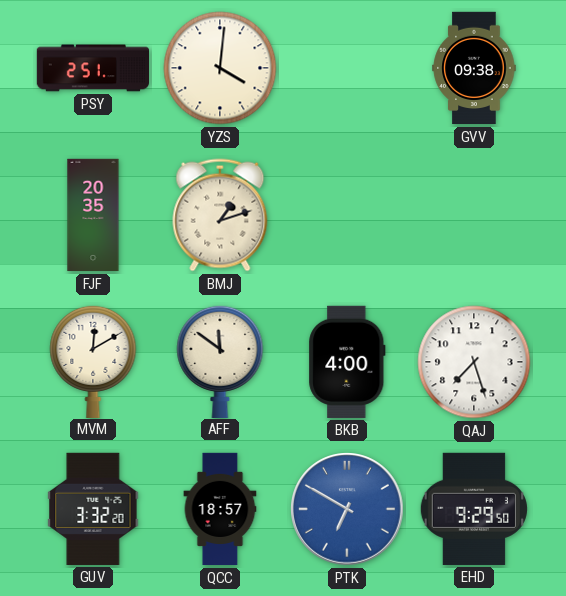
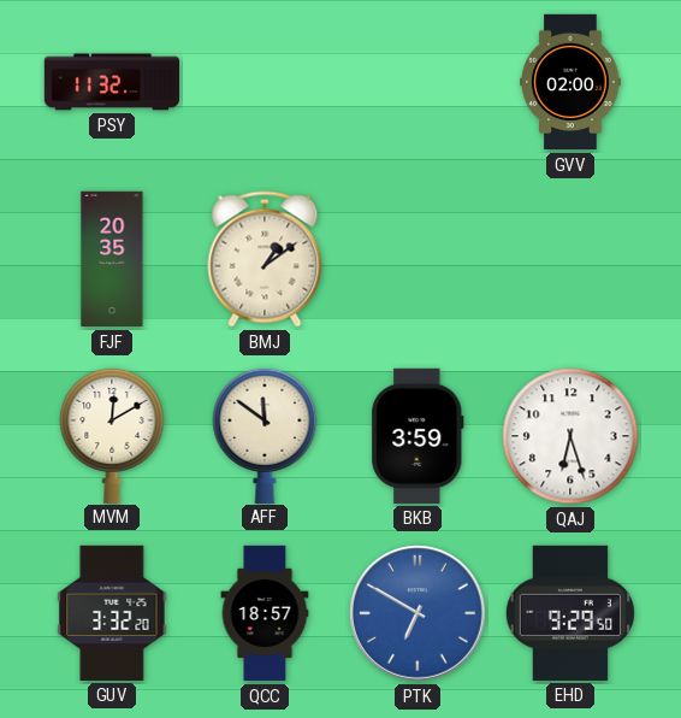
PSY: 2:51 -> 11:32 (111, 82)
YZS: 4:01 -> none (220, 68)
GVV: 09:38 -> 02:00 (570, 82)
BMJ: 1:12 -> 1:09 (265, 259)
BKB: 4:00 -> 3:59 (418, 436)
QAJ: 7:27 -> 6:27 (570, 436)
